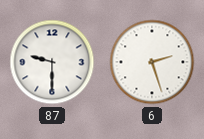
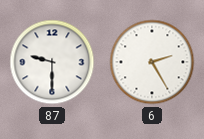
6: 2:27 -> 2:25 (152, 62)
